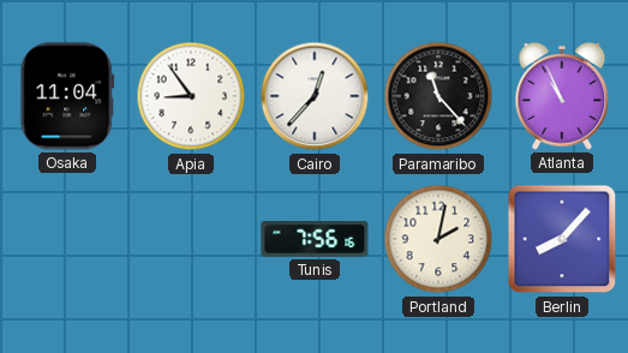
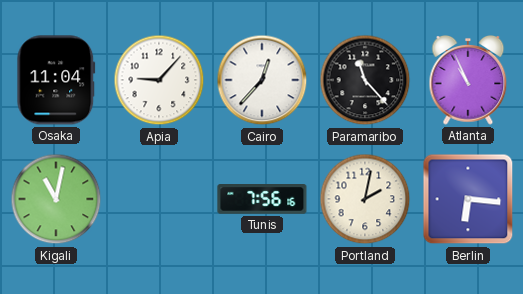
Apia: 8:54 -> 9:07 (159, 80)
Kigali: none -> 11:02 (56, 199)
Berlin: 8:07 -> 6:16 (468, 199)
